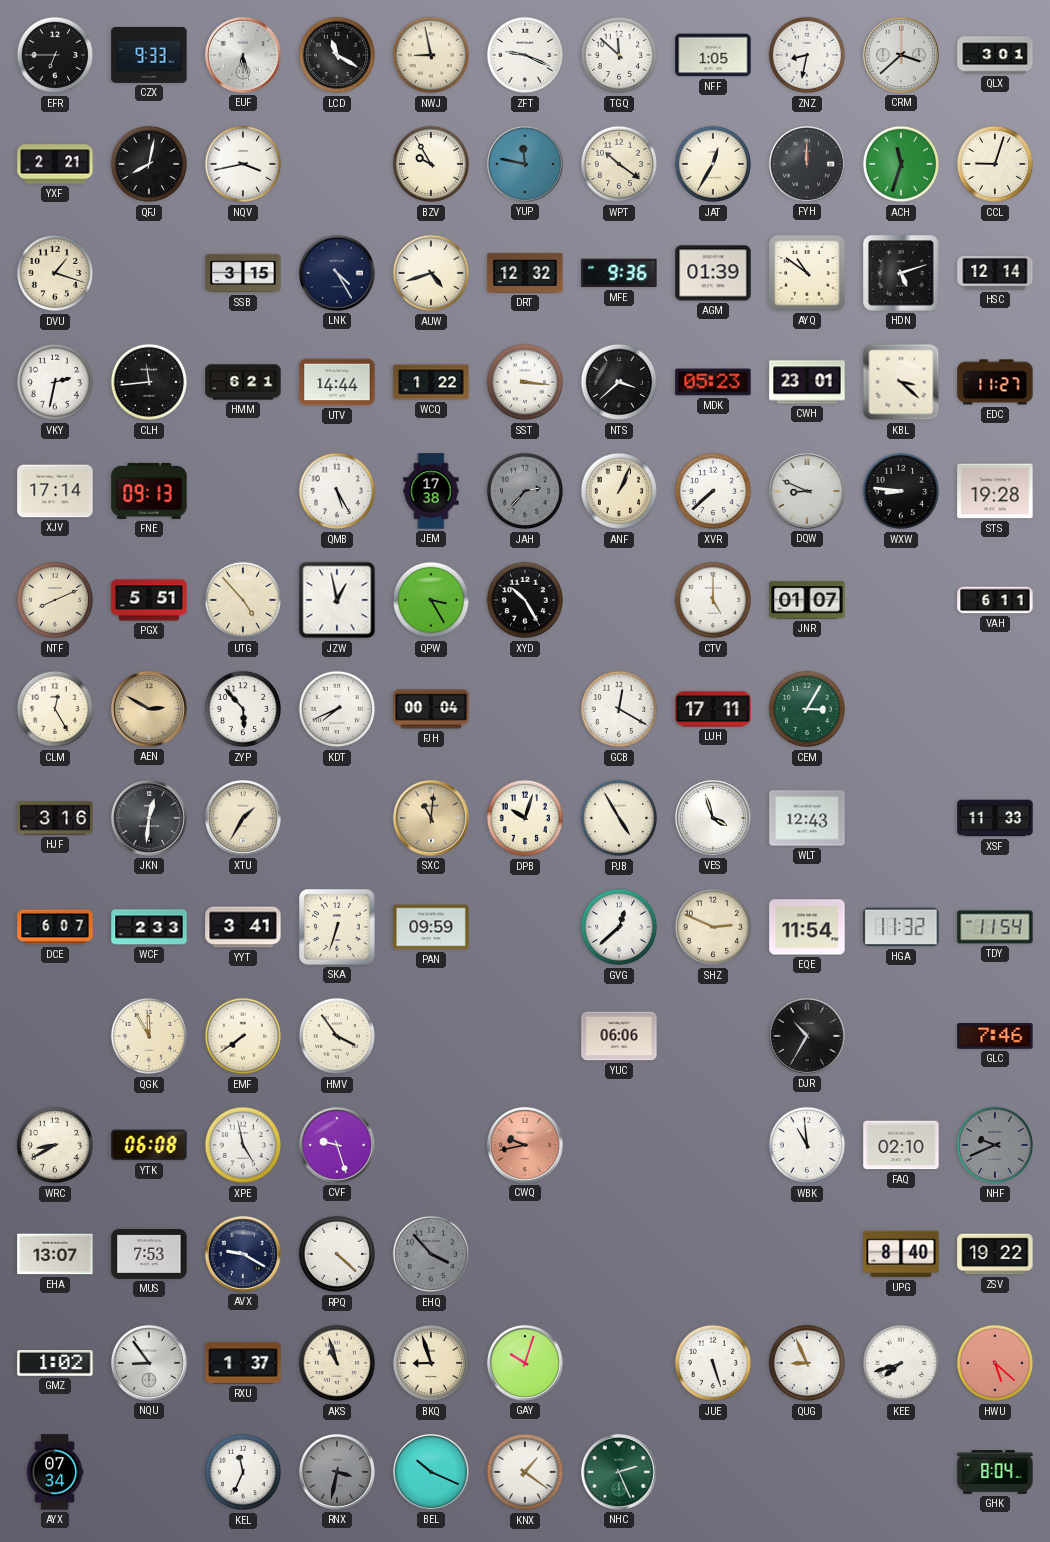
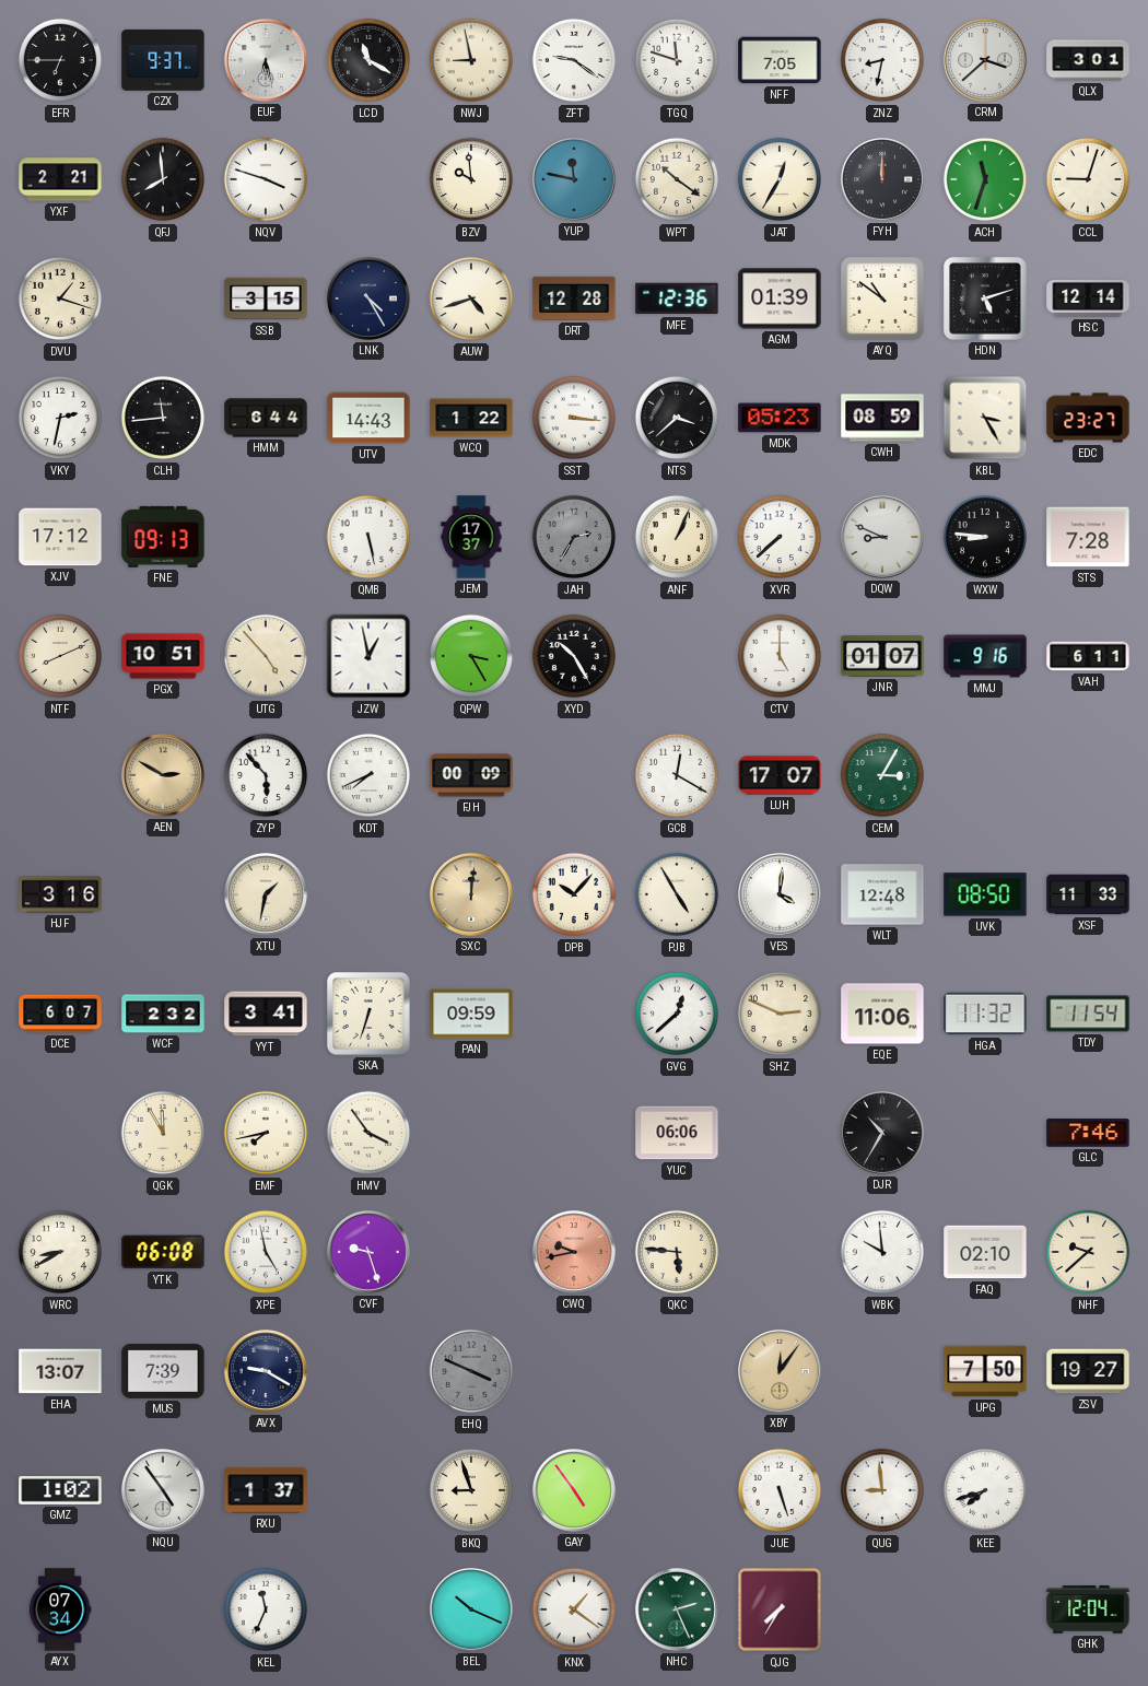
CZX: 9:33 -> 9:37 (163, 60)
ZFT: 9:19 -> 9:21 (574, 60)
TGQ: 11:52 -> 11:48 (677, 60)
NFF: 1:05 -> 7:05 (780, 60)
QFJ: 8:02 -> 7:59 (163, 179)
NQV: 3:43 -> 3:48 (266, 179)
BZV: 9:55 -> 9:59 (471, 179)
DRT: 12:32 -> 12:28 (574, 298)
MFE: 9:36 -> 12:36 (677, 298)
HMM: 6:21 -> 6:44 (266, 418)
UTV: 14:44 -> 14:43 (368, 418)
CWH: 23:01 -> 08:59 (882, 418)
KBL: 3:22 -> 3:25 (985, 418)
EDC: 11:27 -> 23:27 (1088, 418)
XJV: 17:14 -> 17:12 (60, 537)
QMB: 5:25 -> 5:28 (368, 537)
JEM: 17:38 -> 17:37 (471, 537)
JAH: 2:37 -> 2:35 (574, 537)
STS: 19:28 -> 7:28 (1088, 537)
PGX: 5:51 -> 10:51 (163, 656)
MMJ: none -> 9:16 (985, 656)
CLM: 12:25 -> none (55, 709)
FJH: 00:04 -> 00:09 (471, 775)
LUH: 17:11 -> 17:07 (780, 775)
JKN: 12:31 -> none (149, 818)
XTU: 1:35 -> 1:32 (266, 894)
SXC: 11:01 -> 12:01 (471, 894)
DPB: 10:03 -> 10:07 (574, 894)
VES: 3:57 -> 4:01 (780, 894)
WLT: 12:43 -> 12:48 (882, 894)
UVK: none -> 08:50 (985, 894)
WCF: 2:33 -> 2:32 (163, 1014)
EQE: 11:54 -> 11:06 (882, 1014)
EMF: 7:39 -> 7:43 (266, 1133)
QKC: none -> 5:46 (677, 1252)
WBK: 10:59 -> 9:59 (882, 1252)
NHF: 9:41 -> 9:38 (1088, 1252)
NHF dial: grey -> cream (1088, 1252)
MUS: 7:53 -> 7:39 (163, 1371)
RPQ: 4:22 -> none (337, 1254)
EHQ: 3:53 -> 3:49 (471, 1371)
XBY: none -> 12:06 (780, 1371)
UPG: 8:40 -> 7:50 (985, 1371)
ZSV: 19:22 -> 19:27 (1088, 1371)
NQU: 8:54 -> 4:54 (163, 1490)
AKS: 10:57 -> none (337, 1363)
GAY: 10:03 -> 4:54 (574, 1490)
QUG: 8:56 -> 8:59 (882, 1490)
HWU: 5:22 -> none (995, 1363)
RNX: 3:32 -> none (337, 1472)
QJG: none -> 7:35 (780, 1609)
GHK: 8:04 -> 12:04 (1088, 1609)
